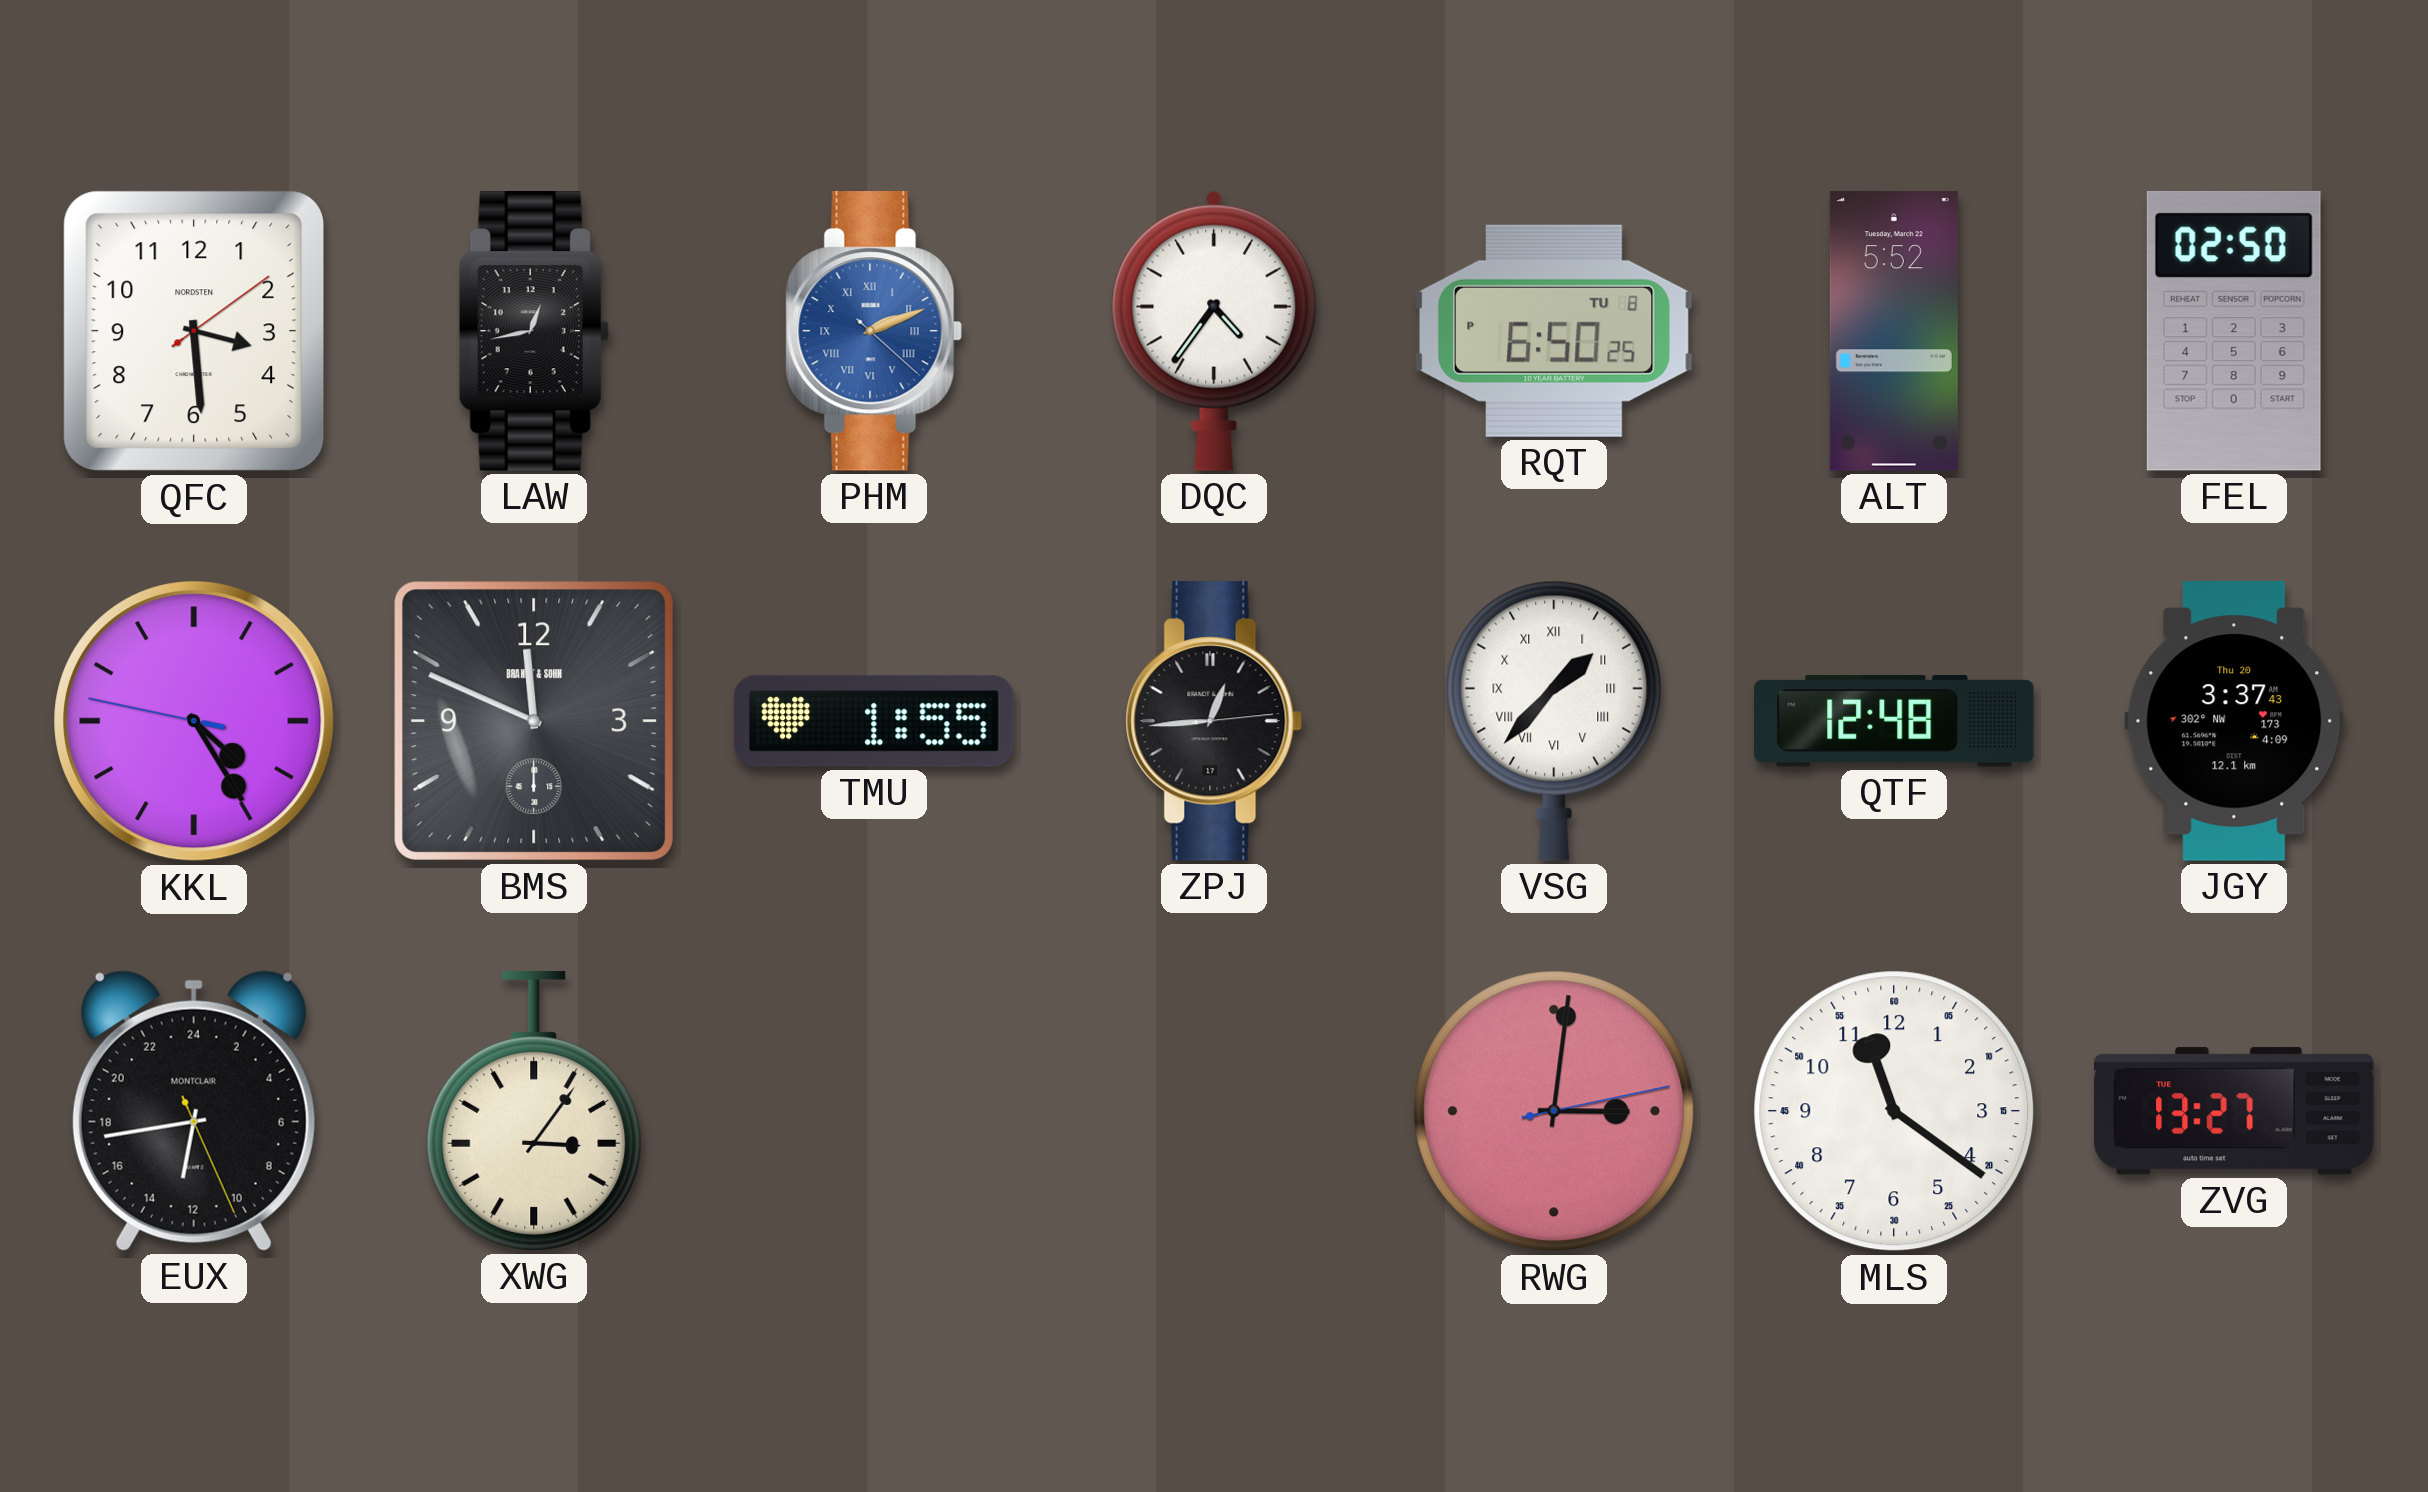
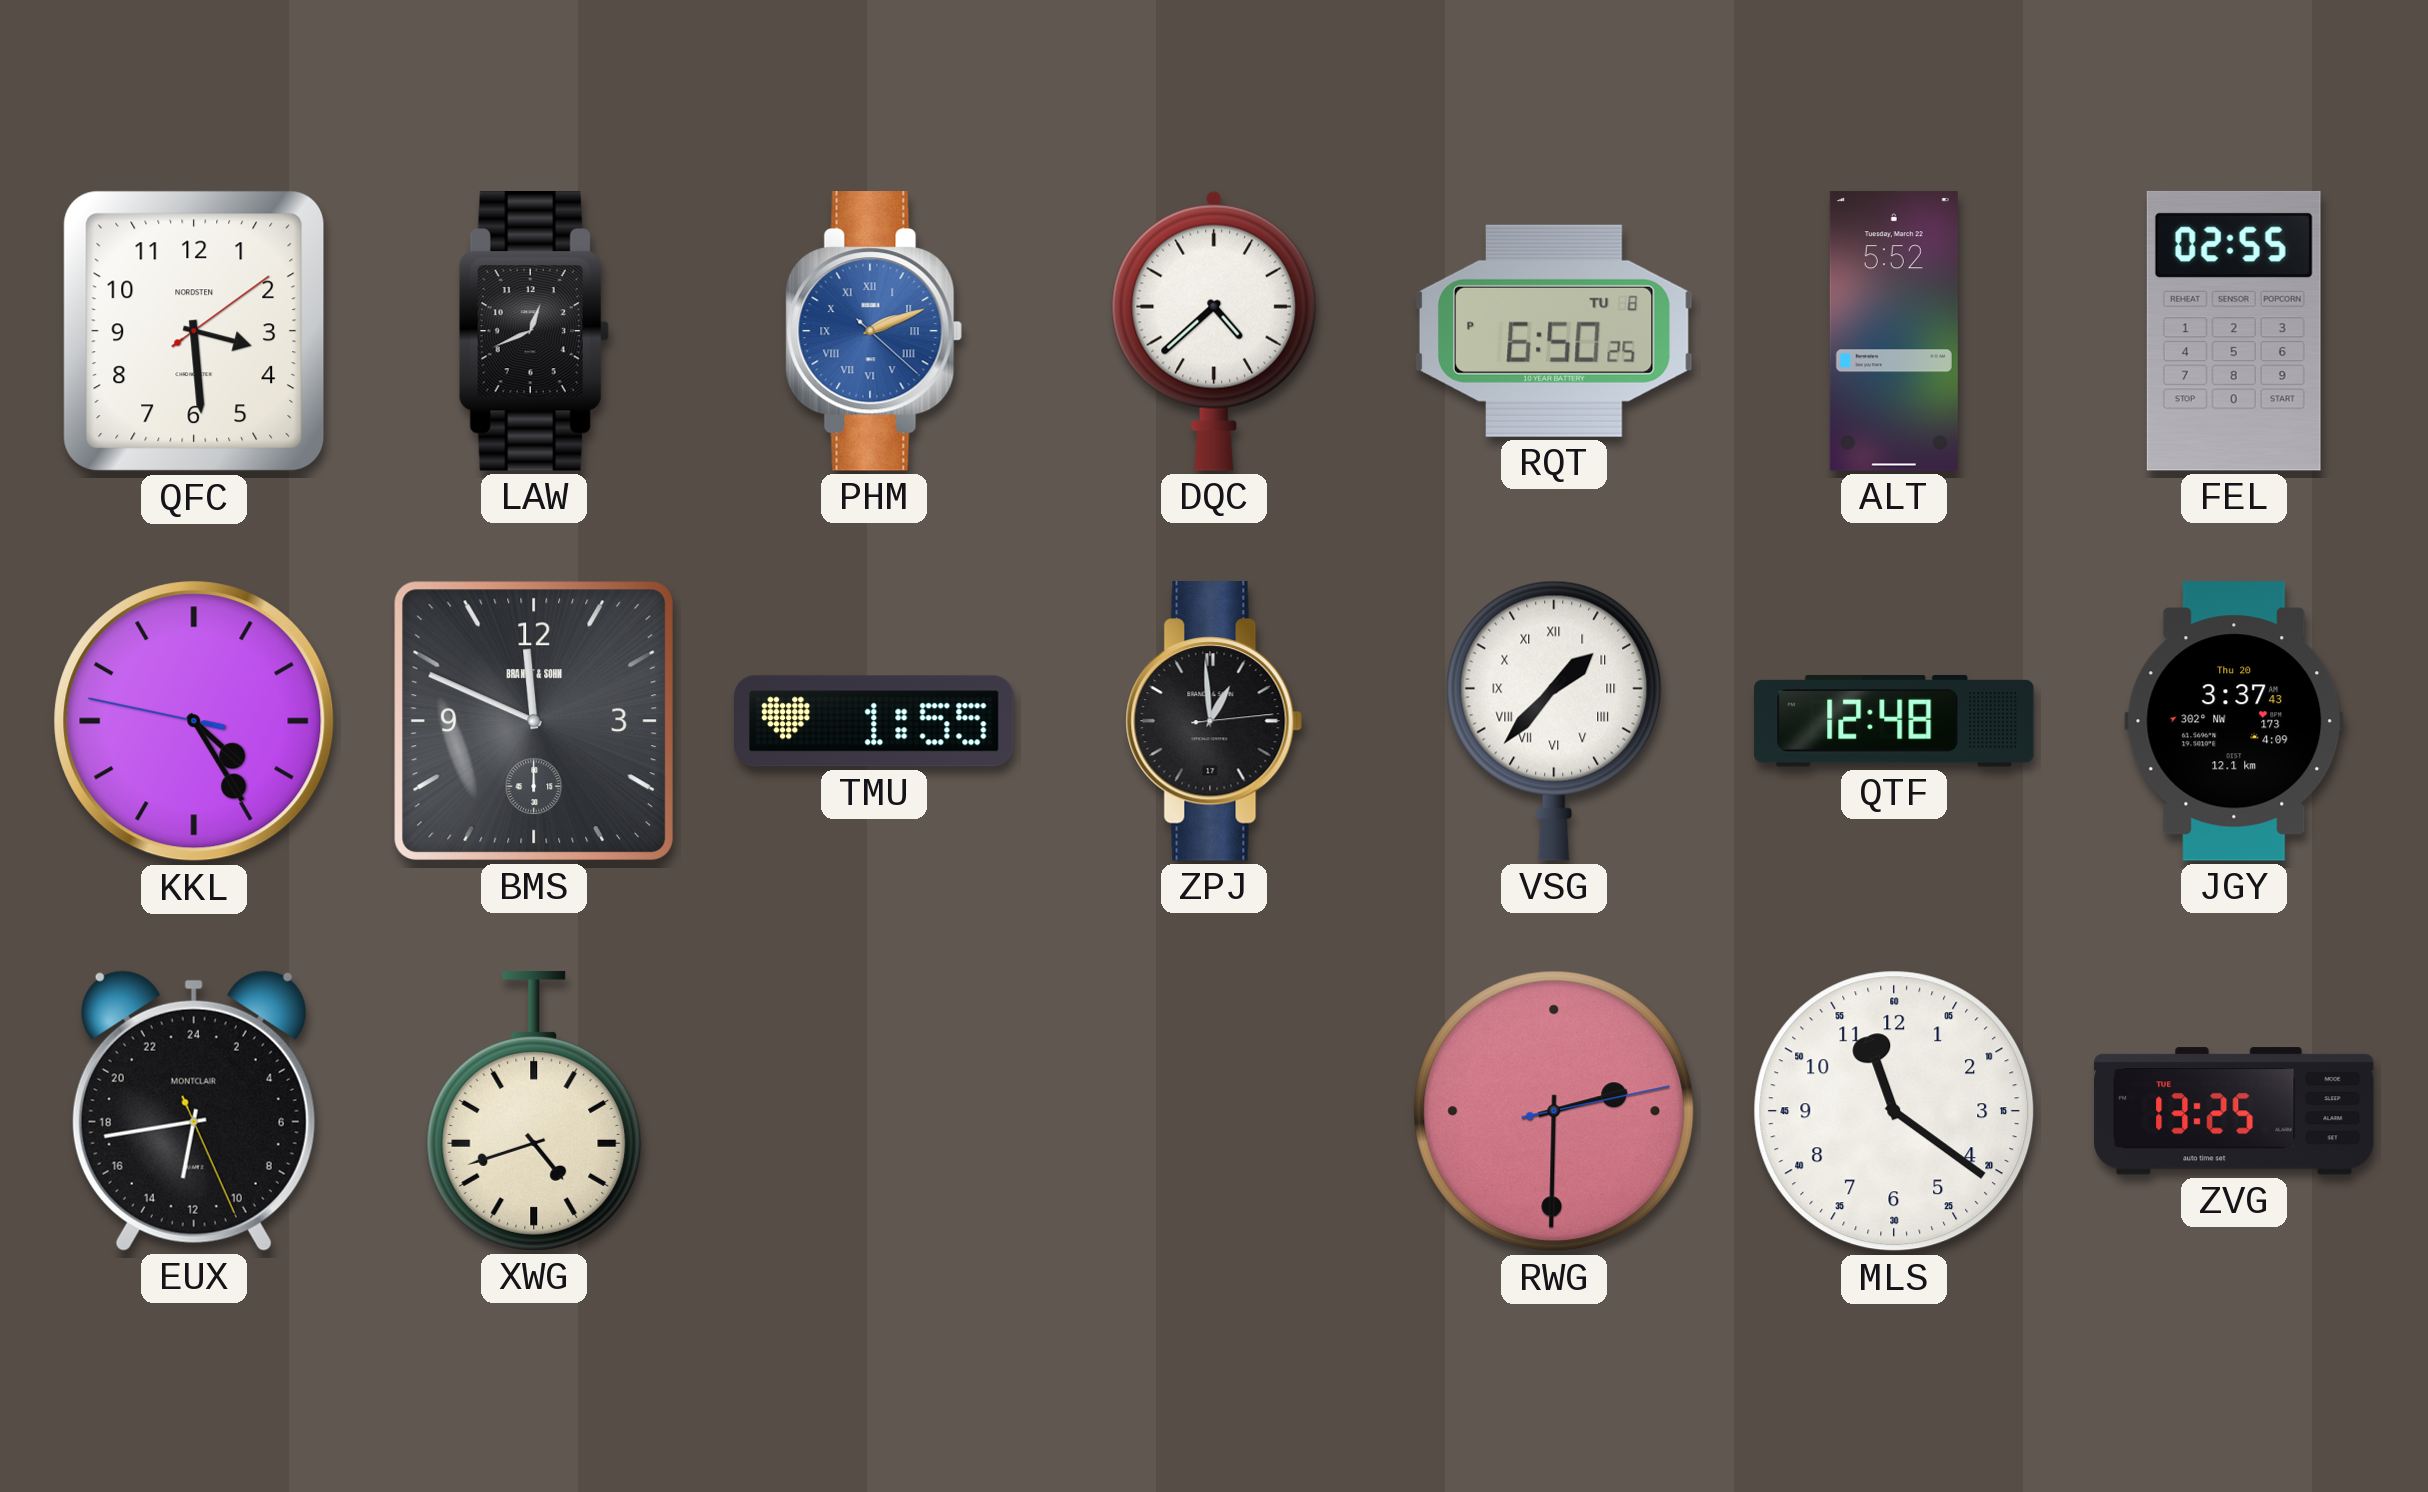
LAW: 12:43 -> 12:41 (534, 332)
DQC: 4:36 -> 4:38 (1214, 331)
FEL: 02:50 -> 02:55 (2234, 331)
ZPJ: 12:44 -> 12:59 (1214, 722)
XWG: 3:06 -> 4:42 (534, 1111)
RWG: 3:01 -> 2:30 (1554, 1111)
ZVG: 13:27 -> 13:25 (2235, 1111)
